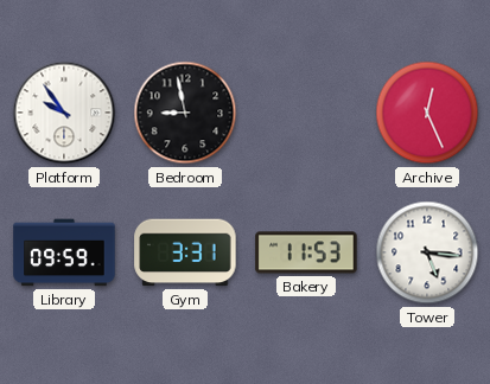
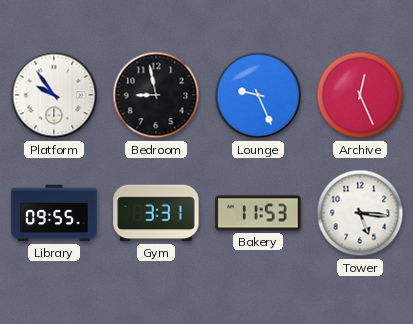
Lounge: none -> 9:26 (258, 95)
Library: 09:59 -> 09:55 (54, 213)
